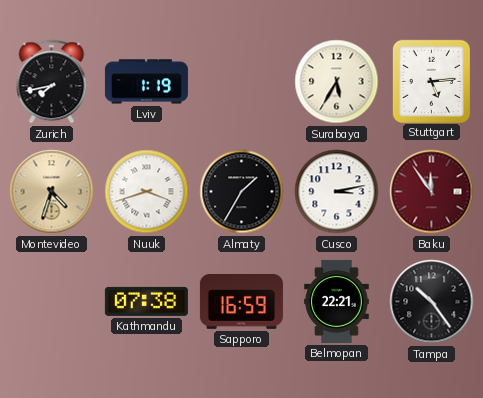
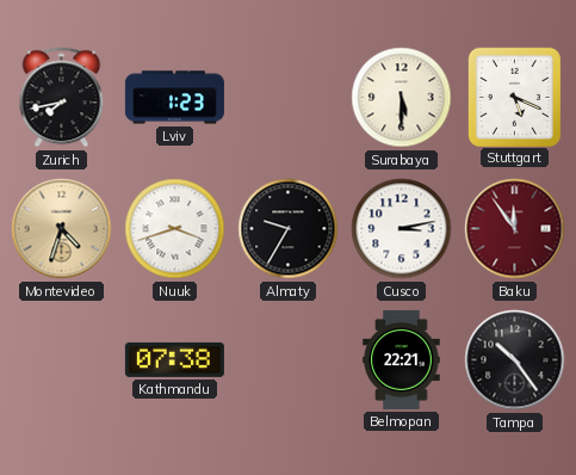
Lviv: 1:19 -> 1:23 (174, 98)
Surabaya: 5:35 -> 5:30 (402, 98)
Stuttgart: 5:14 -> 5:19 (514, 97)
Almaty: 1:35 -> 9:35 (289, 229)
Sapporo: 16:59 -> none (241, 301)
